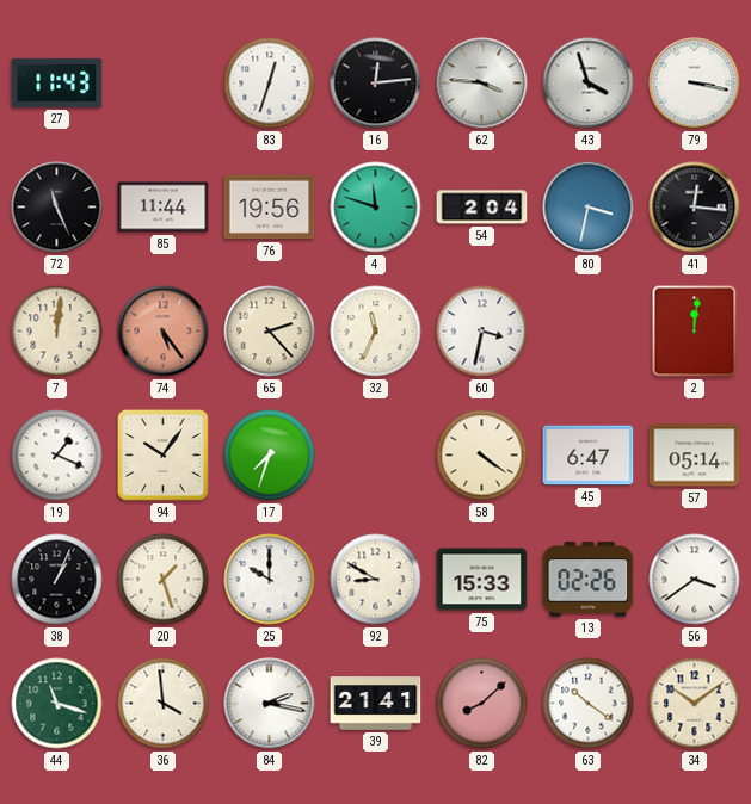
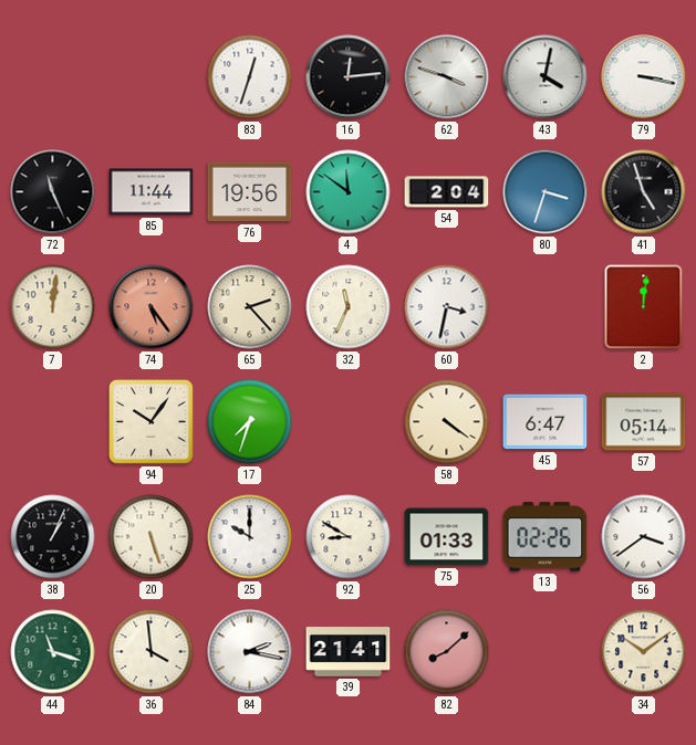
27: 11:43 -> none (57, 82)
62: 3:46 -> 3:48 (447, 77)
43: 3:57 -> 4:02 (546, 77)
4: 11:48 -> 11:51 (349, 192)
80: 3:32 -> 3:33 (546, 192)
41: 12:16 -> 4:57 (644, 192)
19: 1:19 -> none (57, 456)
20: 1:27 -> 5:27 (152, 537)
75: 15:33 -> 01:33 (447, 537)
63: 10:21 -> none (589, 704)
